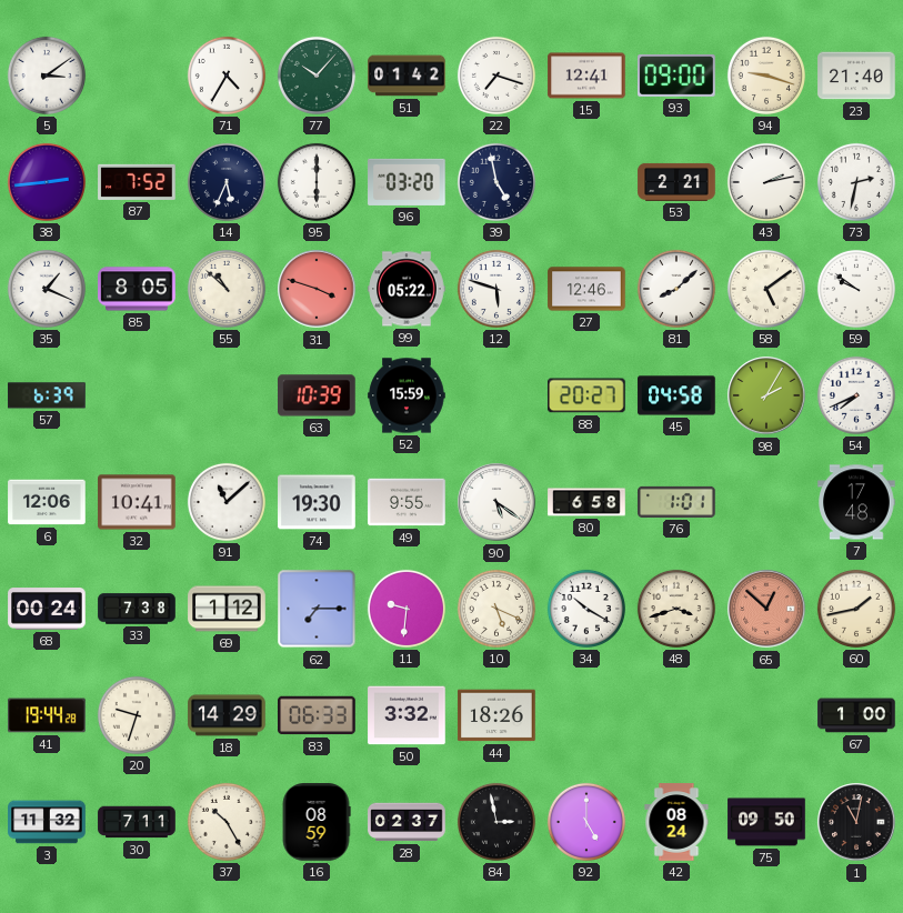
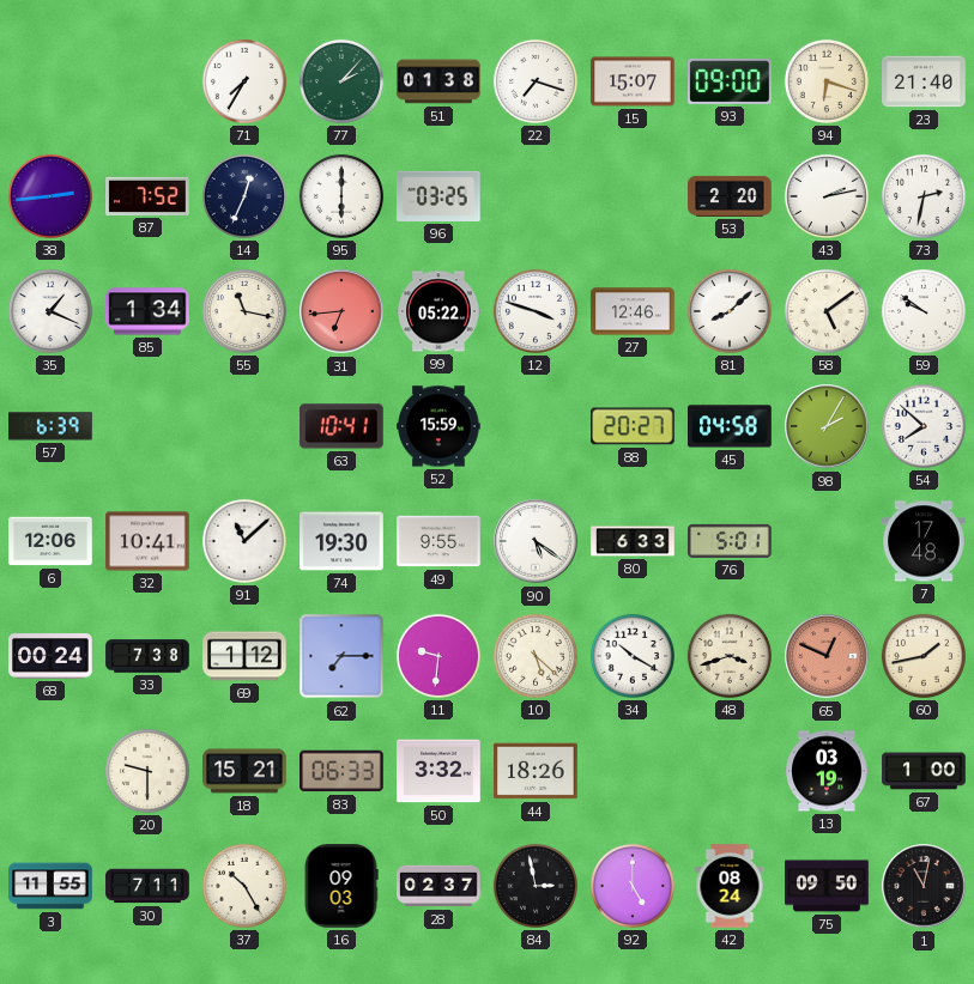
5: 3:09 -> none (47, 76)
71: 4:35 -> 7:35 (244, 81)
77: 10:07 -> 2:07 (341, 81)
51: 01:42 -> 01:38 (438, 81)
15: 12:41 -> 15:07 (633, 81)
94: 9:18 -> 6:18 (827, 81)
14: 5:34 -> 12:34 (244, 196)
96: 03:20 -> 03:25 (438, 196)
39: 4:58 -> none (496, 182)
53: 2:21 -> 2:20 (730, 196)
85: 8:05 -> 1:34 (147, 311)
55: 10:52 -> 11:17 (244, 311)
31: 3:48 -> 6:44 (341, 311)
12: 5:48 -> 3:48 (536, 311)
63: 10:39 -> 10:41 (341, 426)
54: 7:41 -> 7:52 (924, 426)
80: 6:58 -> 6:33 (633, 541)
76: 1:01 -> 5:01 (730, 541)
10: 5:19 -> 5:22 (536, 656)
65: 12:52 -> 12:49 (827, 656)
41: 19:44 -> none (47, 715)
20: 9:33 -> 9:30 (147, 771)
18: 14:29 -> 15:21 (244, 771)
13: none -> 03:19 (827, 771)
3: 11:32 -> 11:55 (50, 886)
16: 08:59 -> 09:03 (341, 886)
